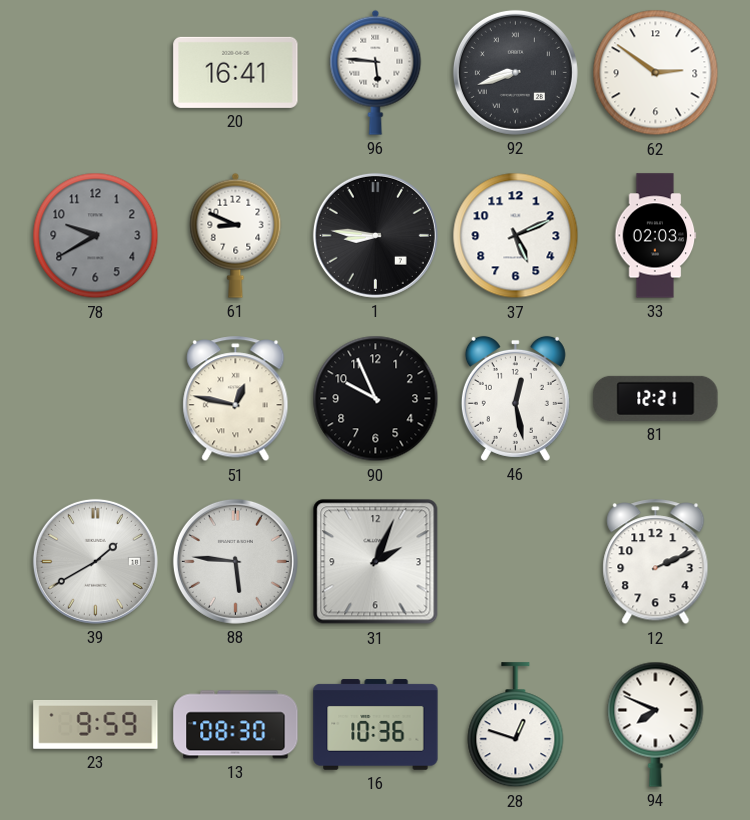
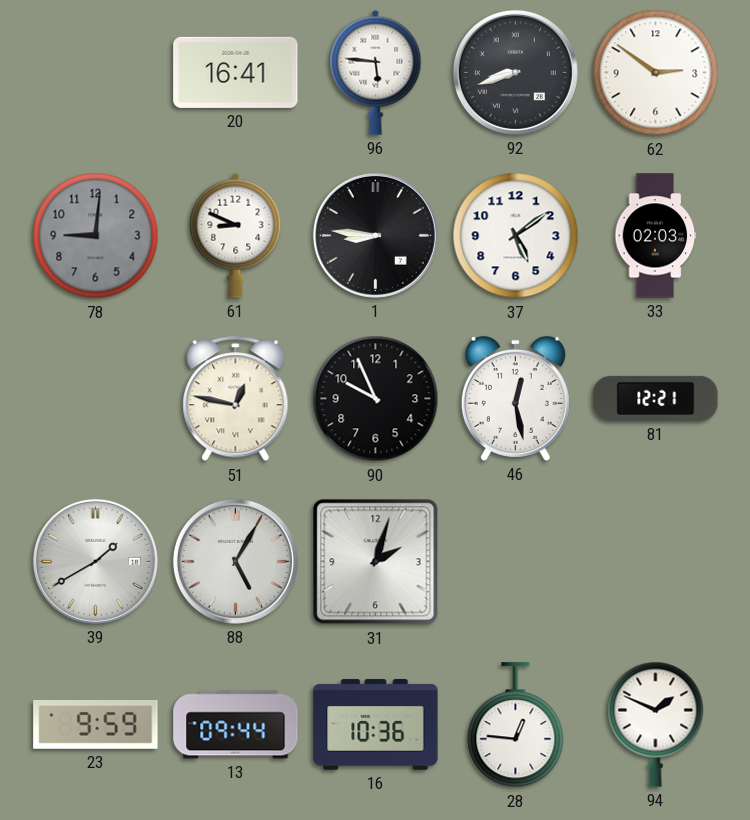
78: 9:40 -> 9:01 (96, 236)
37: 5:11 -> 5:09 (516, 236)
88: 5:46 -> 5:05 (235, 561)
31: 2:04 -> 2:03 (376, 562)
12: 2:11 -> none (656, 562)
13: 08:30 -> 09:44 (236, 725)
28: 12:48 -> 12:46 (516, 725)
94: 7:49 -> 1:49 (656, 724)
